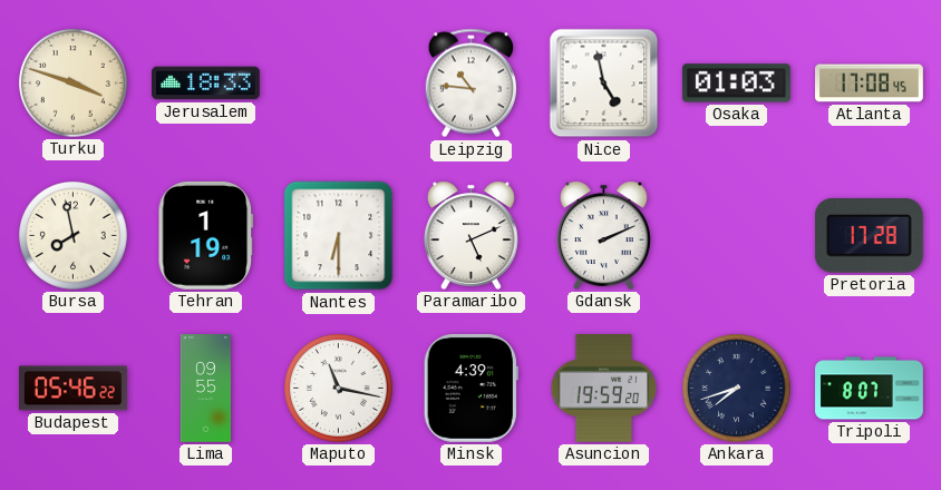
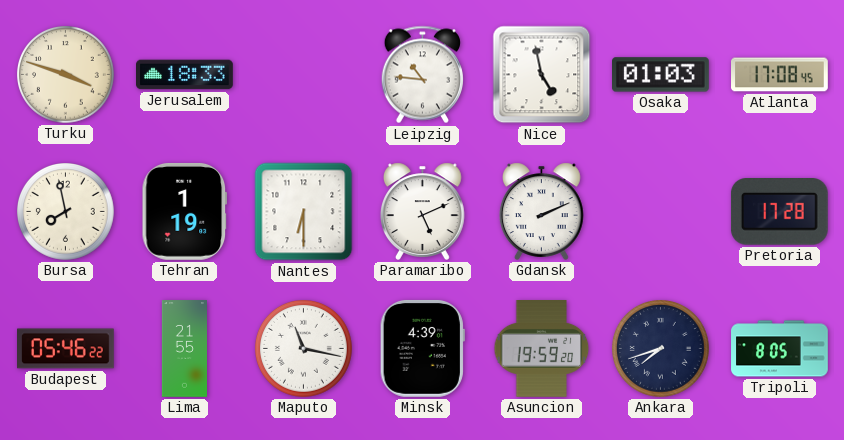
Lima: 09:55 -> 21:55 (184, 349)
Tripoli: 8:07 -> 8:05 (780, 349)
